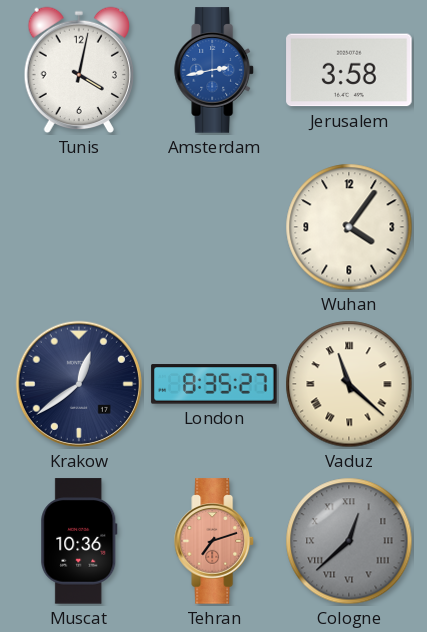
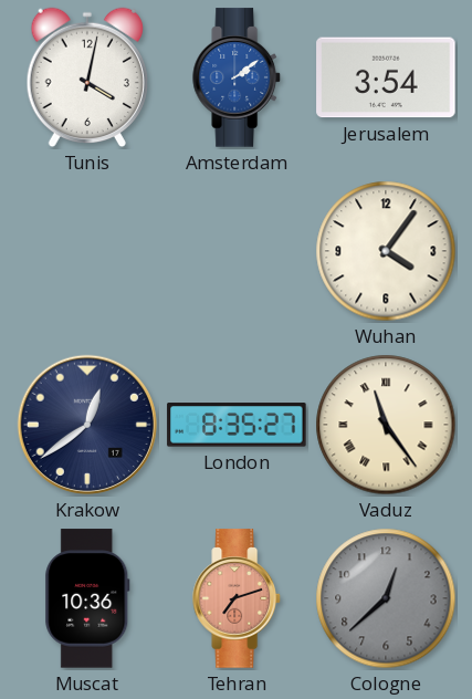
Amsterdam: 2:43 -> 2:09 (238, 77)
Jerusalem: 3:58 -> 3:54 (386, 77)
Vaduz: 11:22 -> 11:24 (386, 425)
Cologne numerals: Roman -> Arabic (386, 598)
